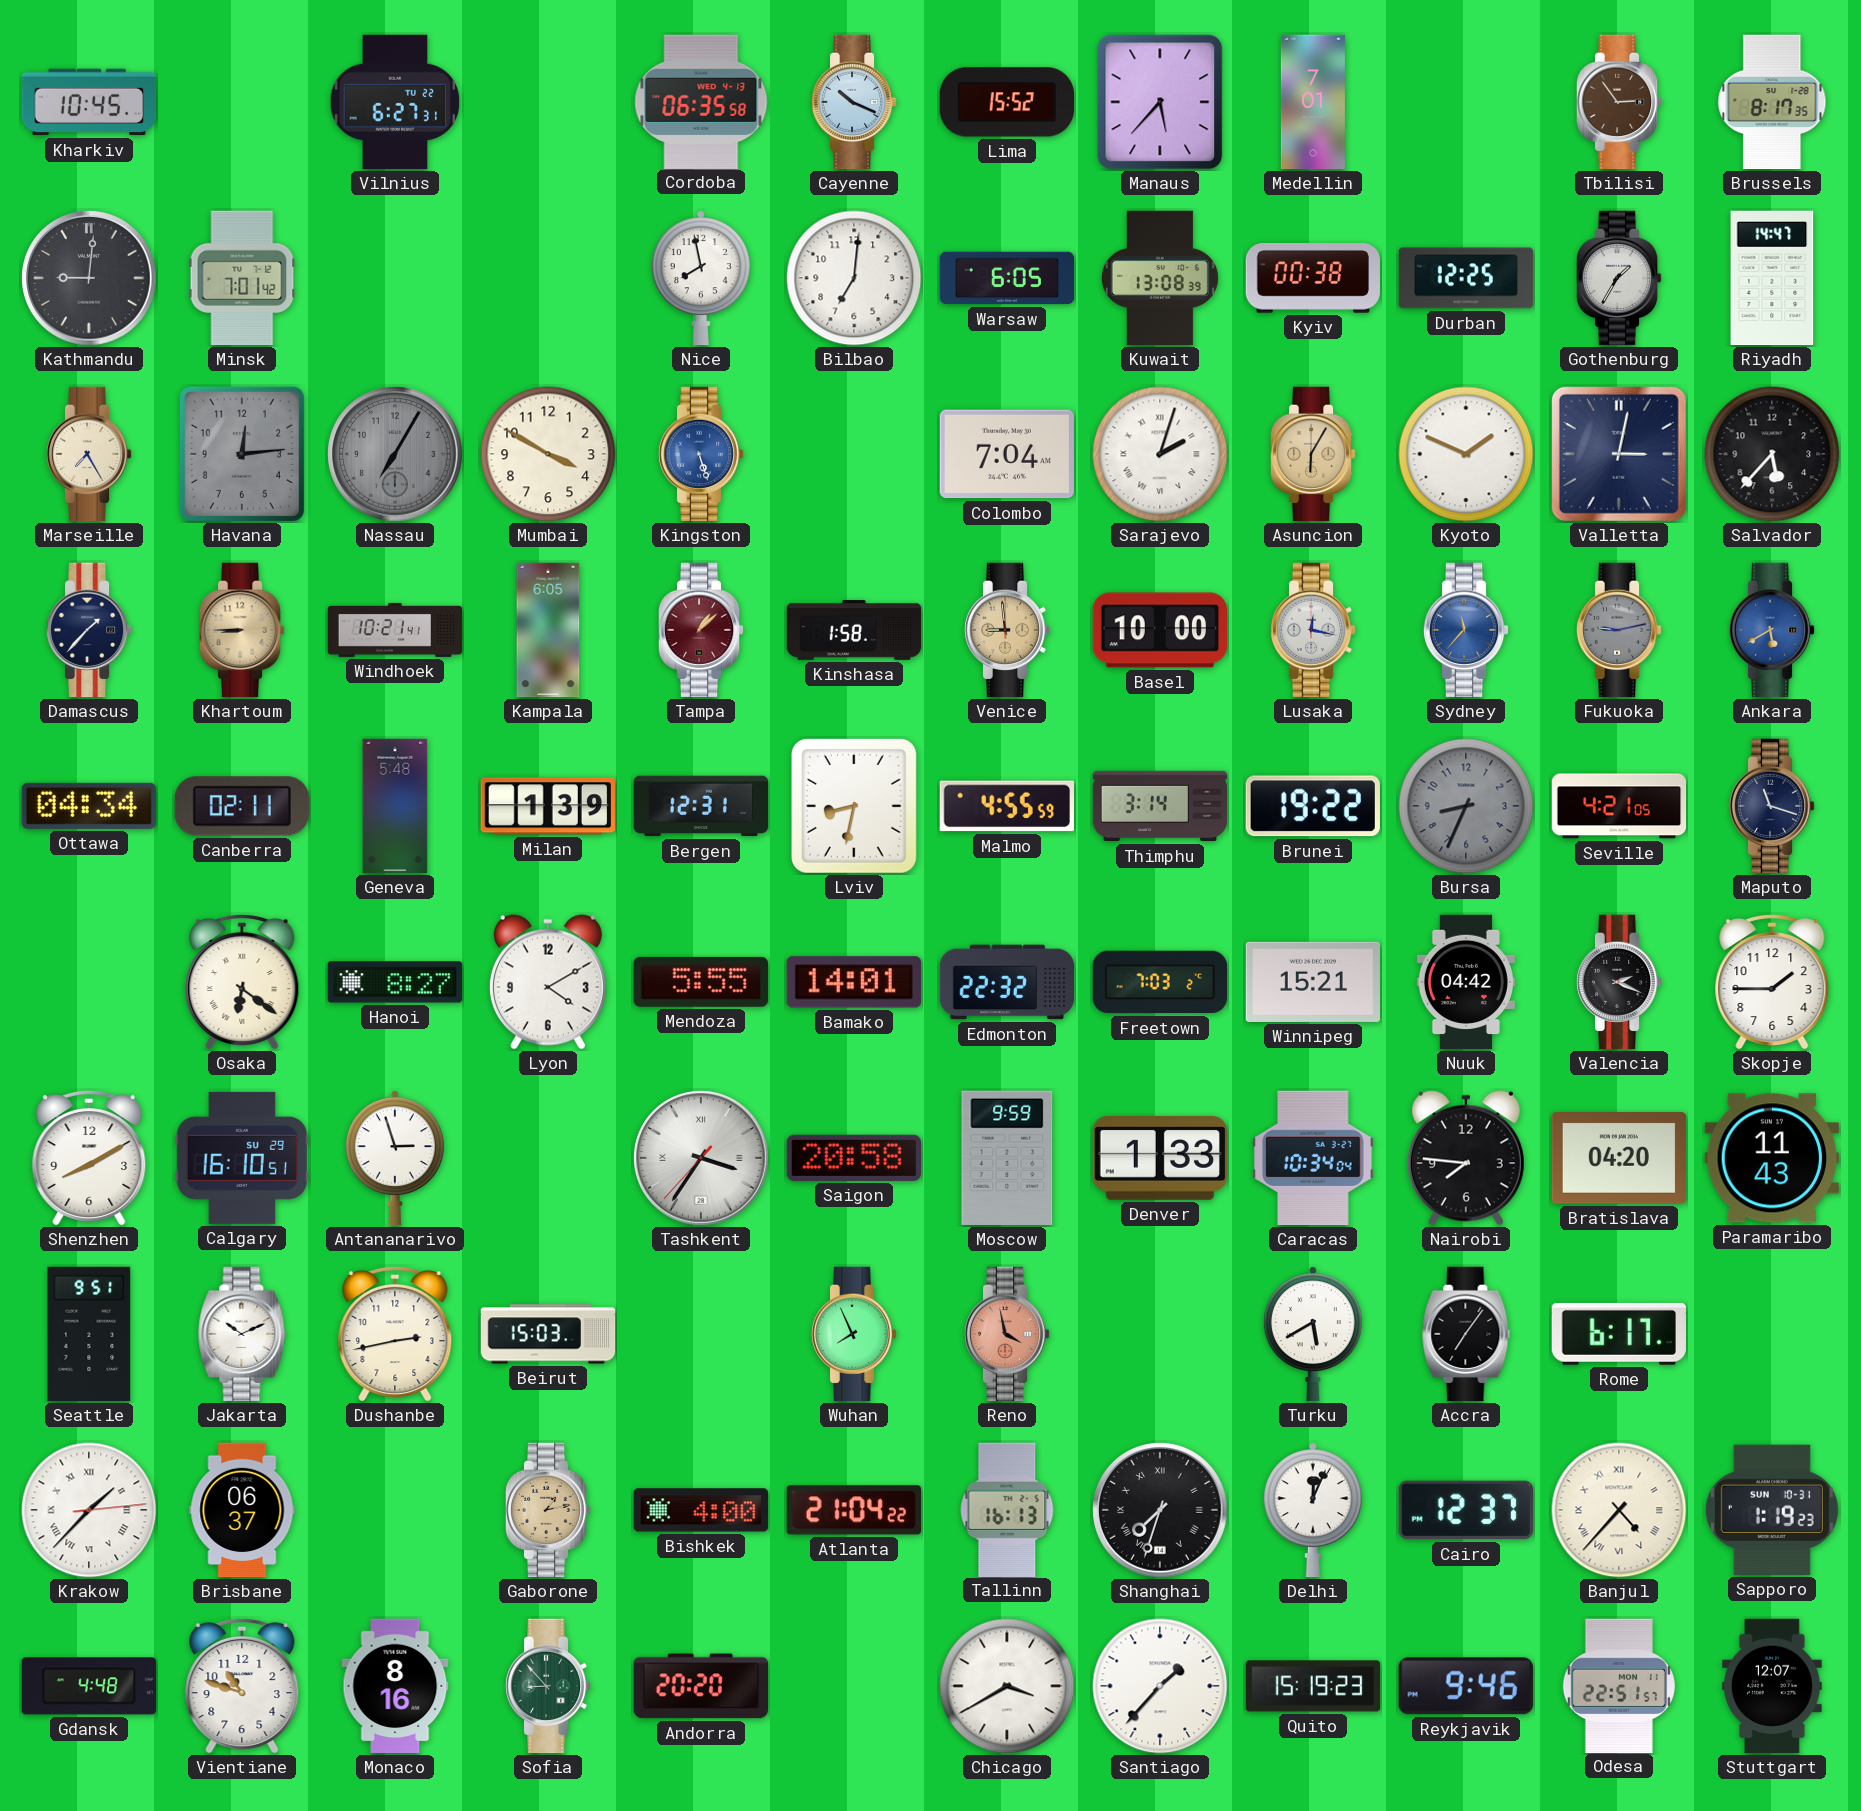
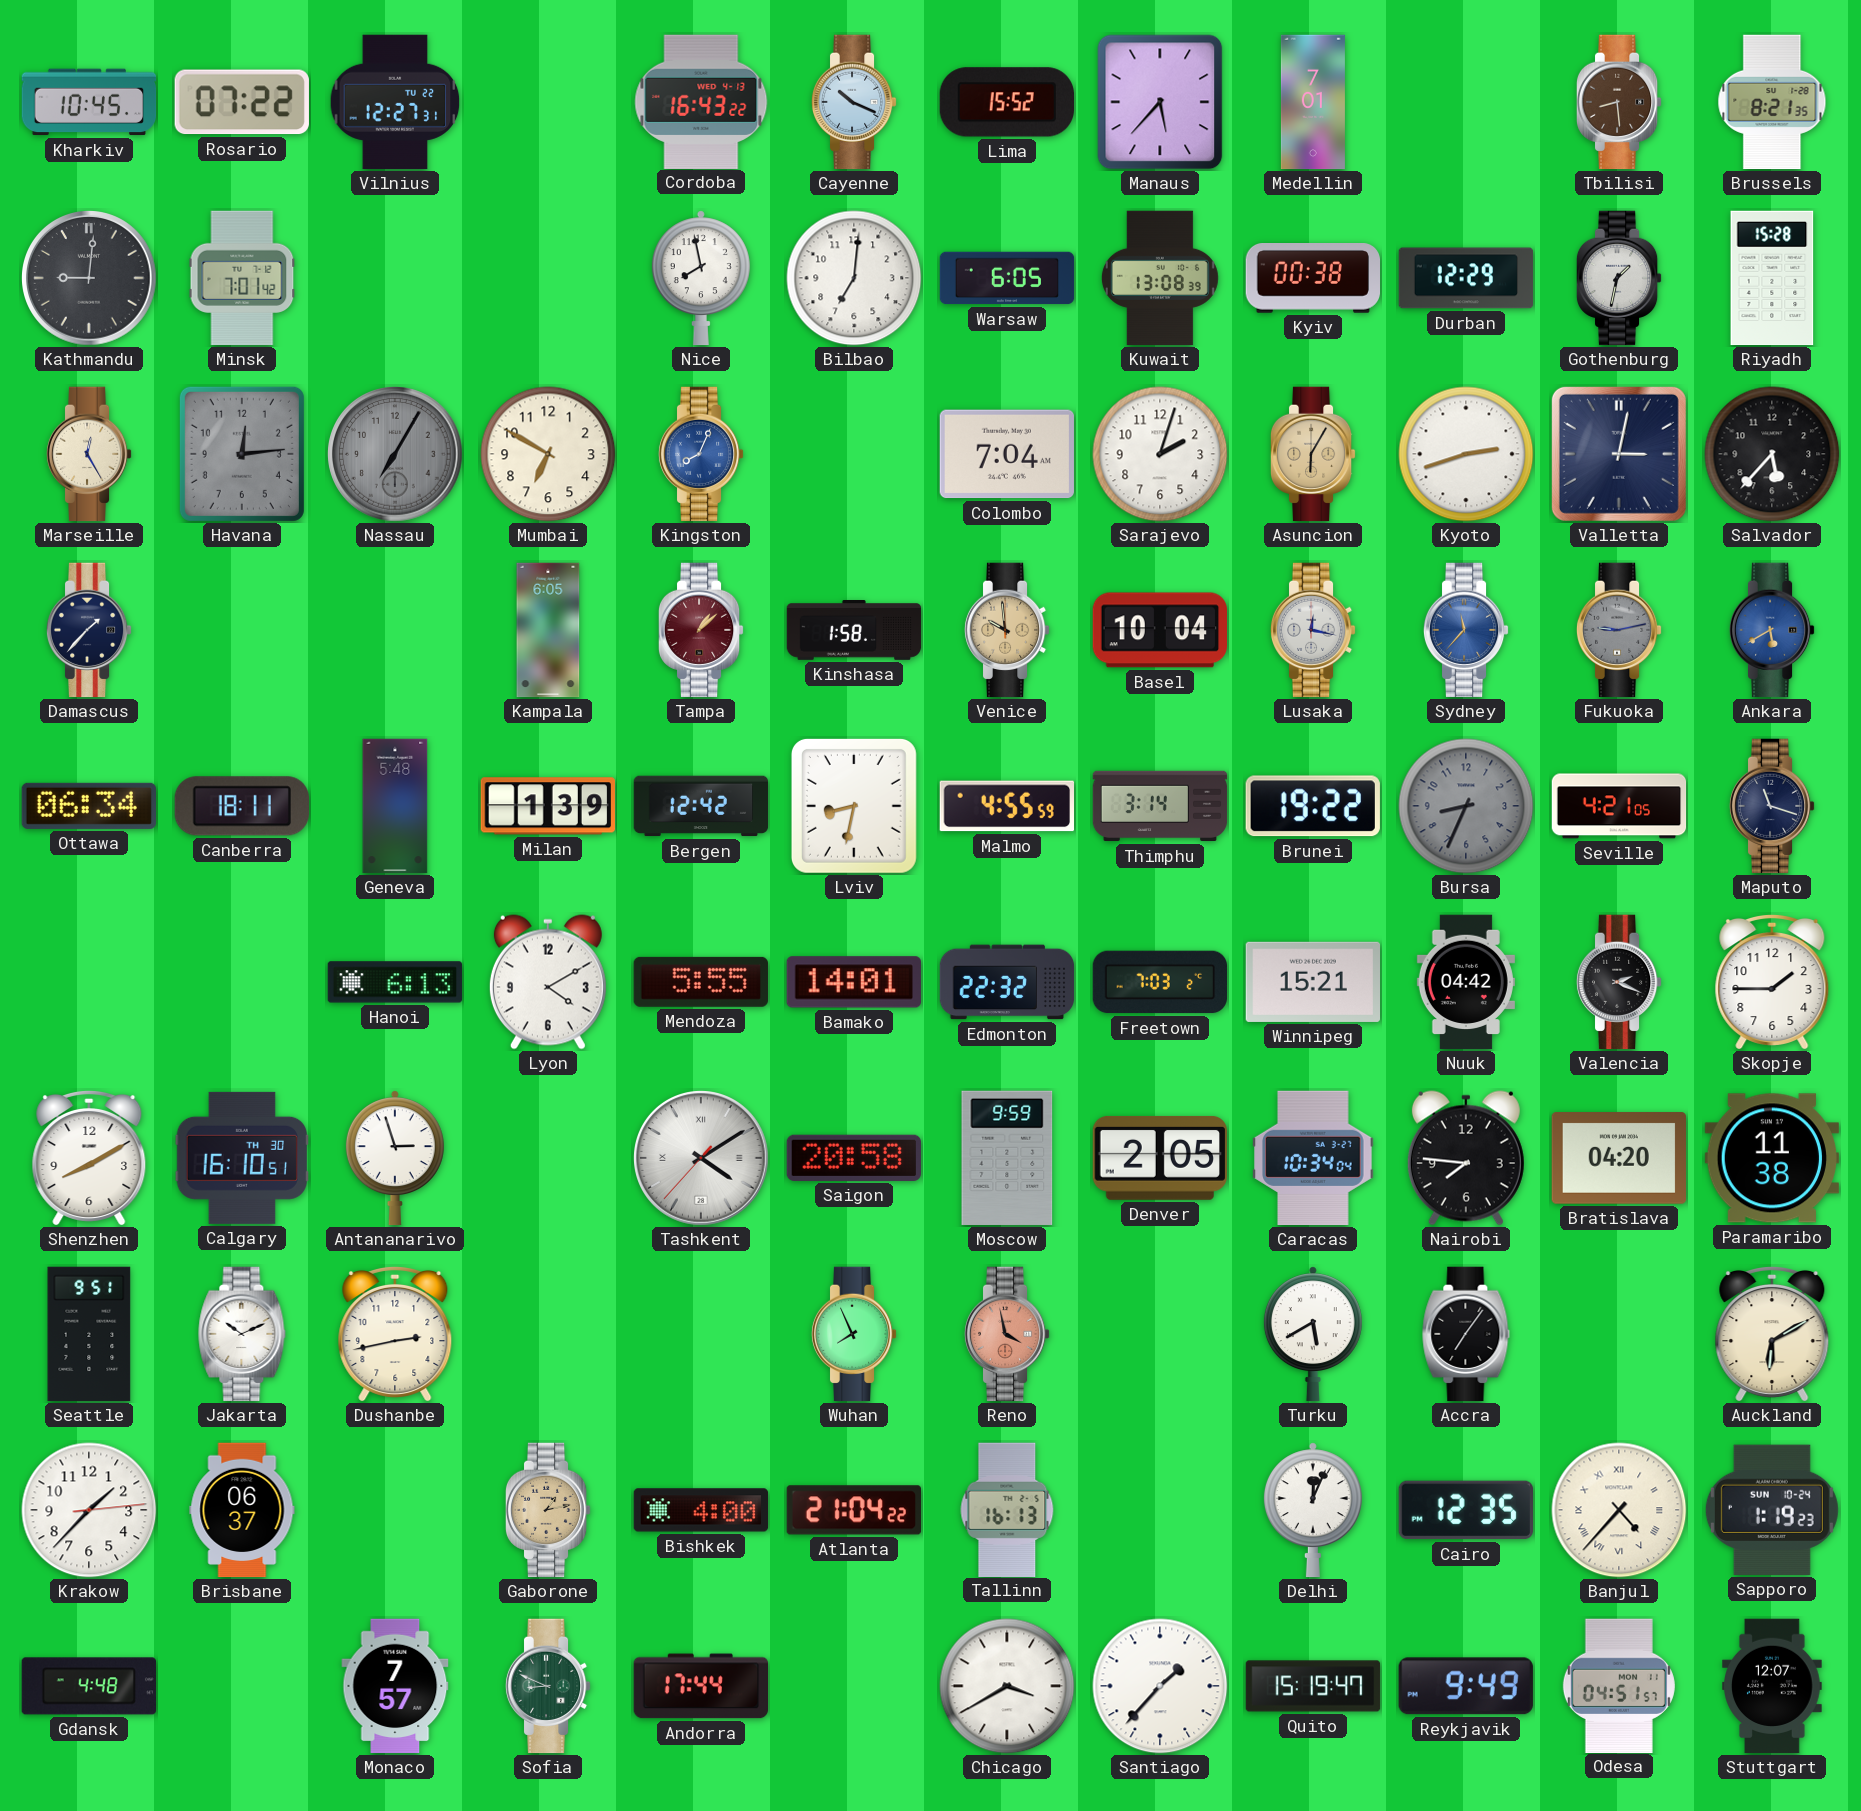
Rosario: none -> 07:22 (242, 102)
Vilnius: 6:27 -> 12:27 (395, 102)
Cordoba: 06:35 -> 16:43 (701, 101)
Tbilisi: 2:54 -> 8:29 (1619, 102)
Brussels: 8:17 -> 8:21 (1772, 102)
Durban: 12:25 -> 12:29 (1466, 278)
Gothenburg: 1:35 -> 1:32 (1619, 278)
Riyadh: 14:47 -> 15:28 (1772, 278)
Marseille: 7:25 -> 12:25 (89, 454)
Mumbai: 3:50 -> 6:50 (548, 454)
Kingston: 5:27 -> 8:04 (701, 454)
Sarajevo numerals: Roman -> Arabic (1160, 454)
Kyoto: 1:49 -> 2:42 (1466, 454)
Khartoum: 8:45 -> none (242, 630)
Windhoek: 10:21 -> none (395, 630)
Venice: 8:59 -> 9:59 (1007, 630)
Basel: 10:00 -> 10:04 (1160, 630)
Ottawa: 04:34 -> 06:34 (88, 806)
Canberra: 02:11 -> 18:11 (242, 806)
Bergen: 12:31 -> 12:42 (701, 806)
Osaka: 6:21 -> none (242, 982)
Hanoi: 8:27 -> 6:13 (395, 982)
Calgary date: SU 29 -> TH 30 (241, 1158)
Tashkent: 3:35 -> 4:09 (702, 1159)
Denver: 1:33 -> 2:05 (1160, 1158)
Paramaribo: 11:43 -> 11:38 (1771, 1158)
Beirut: 15:03 -> none (548, 1334)
Rome: 6:17 -> none (1619, 1334)
Auckland: none -> 6:10 (1772, 1334)
Krakow numerals: Roman -> Arabic (89, 1510)
Shanghai: 7:33 -> none (1161, 1511)
Cairo: 12:37 -> 12:35 (1465, 1510)
Sapporo date: SUN 10-31 -> SUN 10-24 (1772, 1510)
Vientiane: 10:48 -> none (242, 1686)
Monaco: 8:16 -> 7:57 (395, 1686)
Sofia: 8:53 -> 8:49 (548, 1686)
Andorra: 20:20 -> 17:44 (700, 1686)
Quito: 15:19:23 -> 15:19:47 (1313, 1686)
Reykjavik: 9:46 -> 9:49 (1466, 1686)
Odesa: 22:51 -> 04:51 (1619, 1685)
